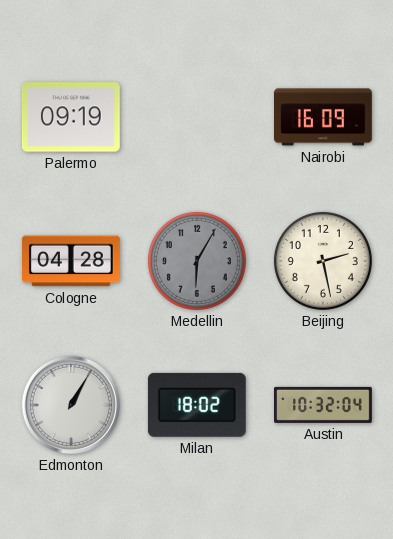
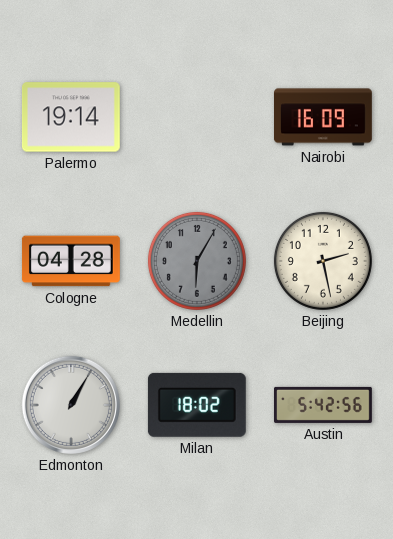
Palermo: 09:19 -> 19:14 (71, 117)
Austin: 10:32 -> 5:42 (324, 405)
